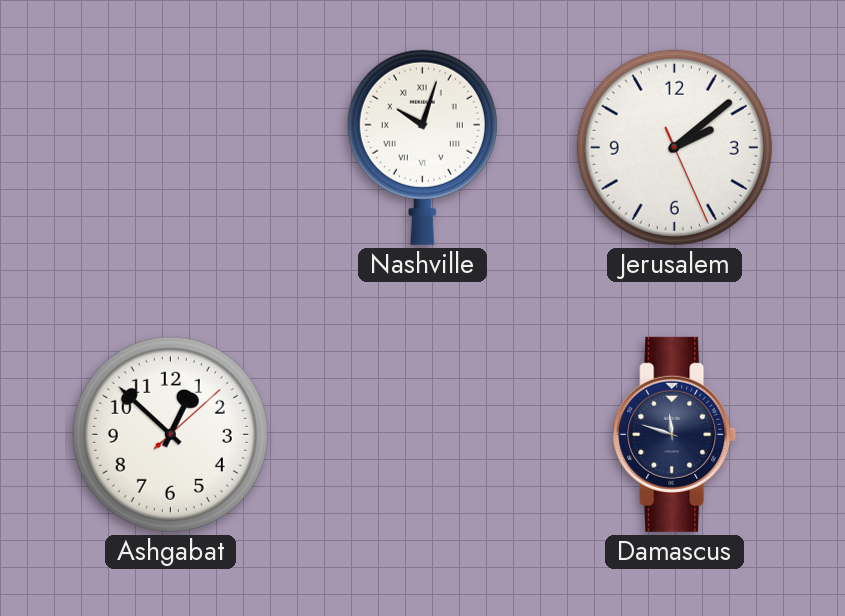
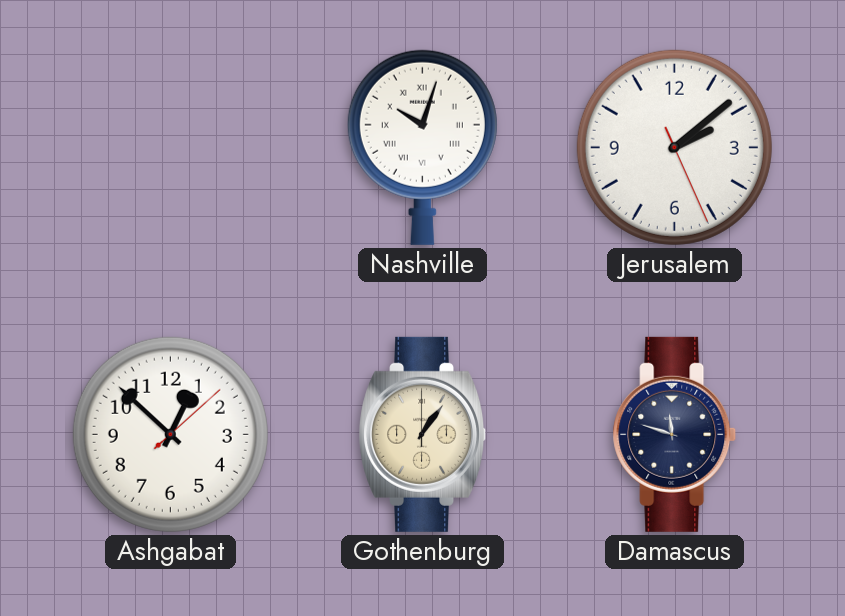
Gothenburg: none -> 1:06 (423, 434)
